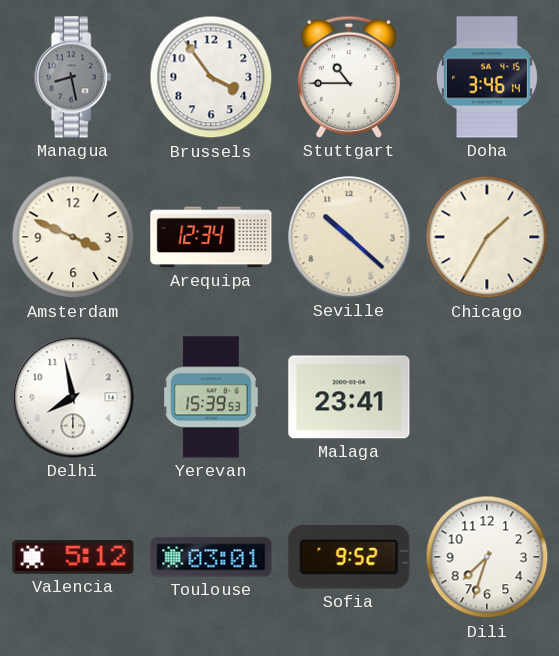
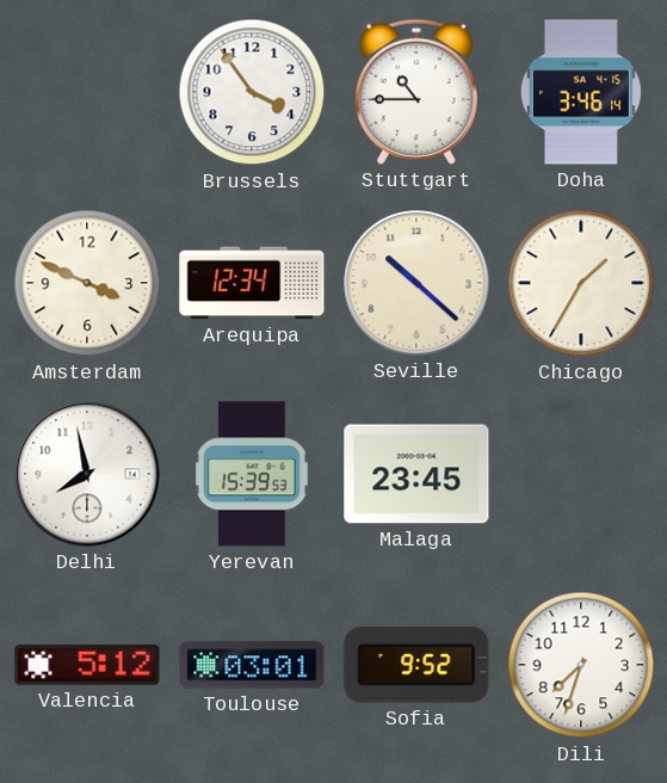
Managua: 8:28 -> none (73, 77)
Malaga: 23:41 -> 23:45 (416, 474)
